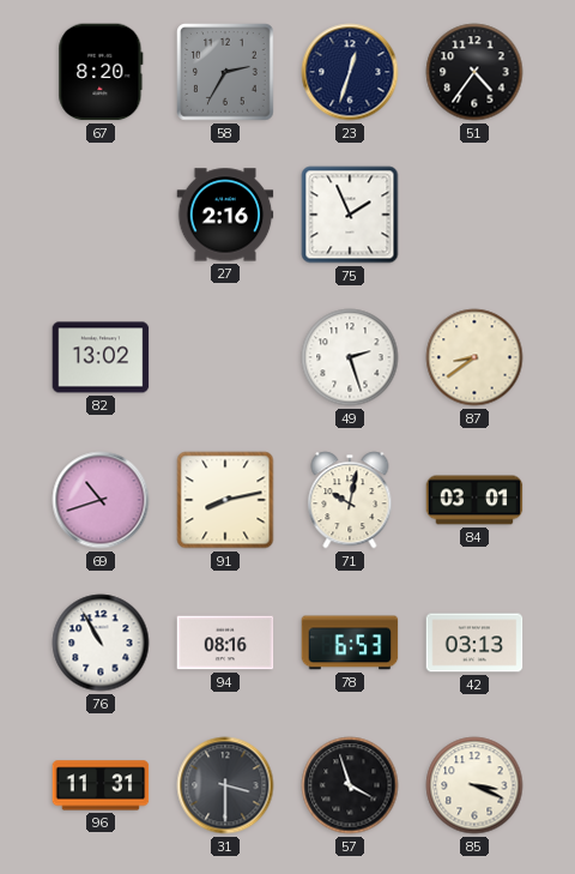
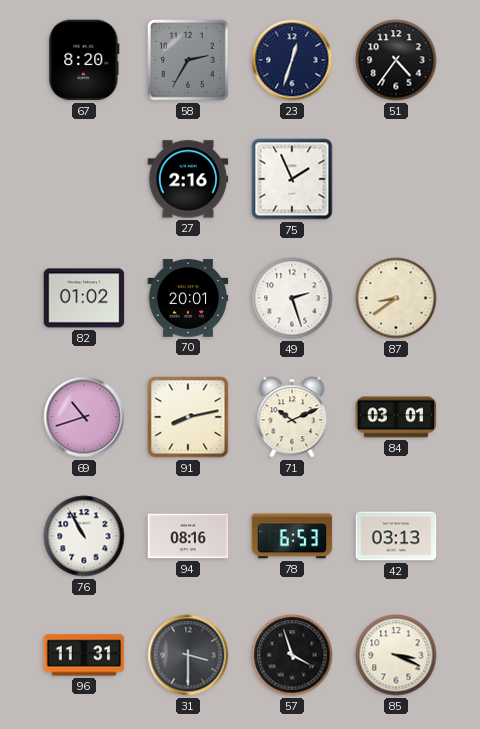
82: 13:02 -> 01:02 (84, 298)
70: none -> 20:01 (188, 298)
71: 10:02 -> 10:11 (292, 417)
